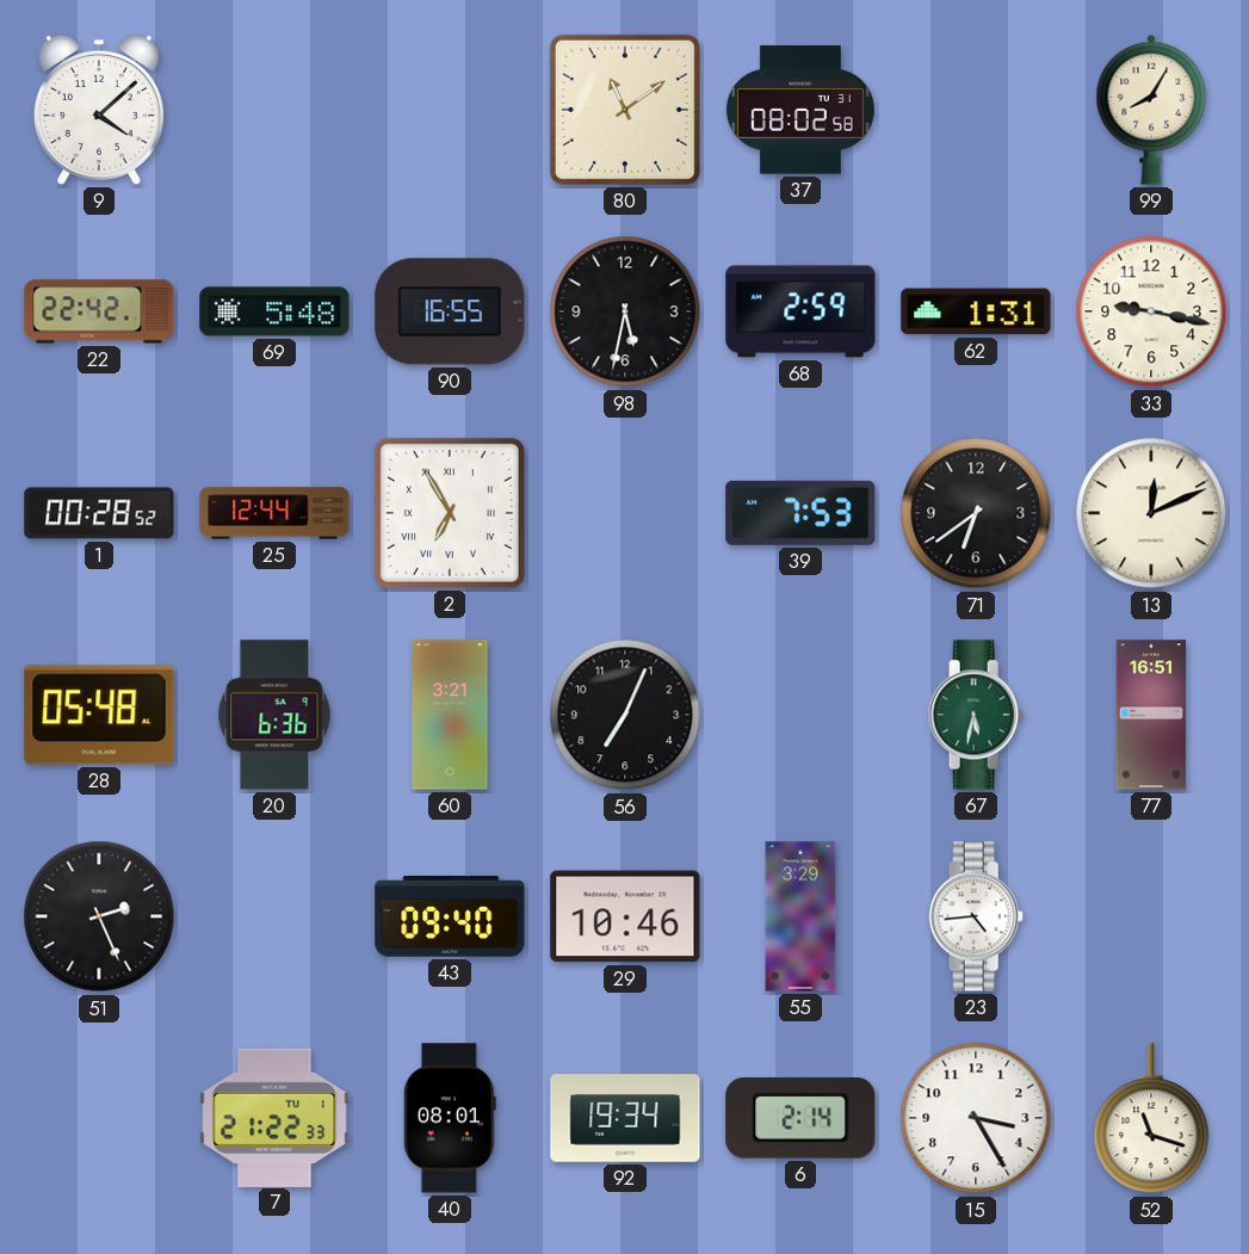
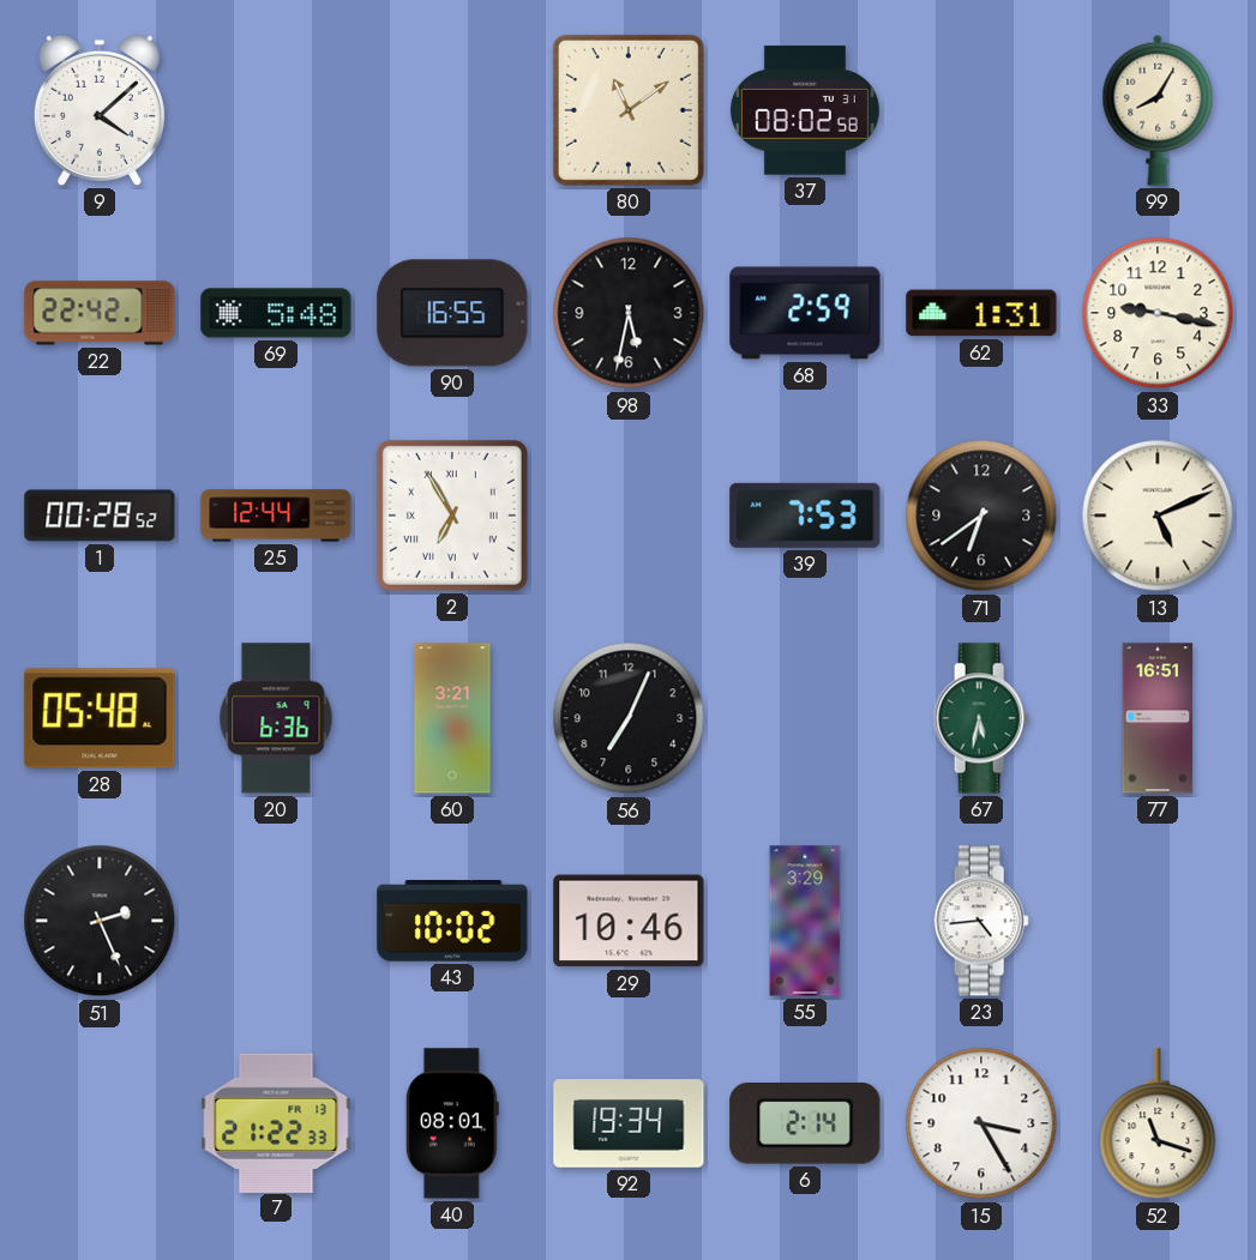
13: 12:11 -> 5:11 (1158, 516)
43: 09:40 -> 10:02 (452, 922)
7 date: TU 1 -> FR 13 (276, 1122)
